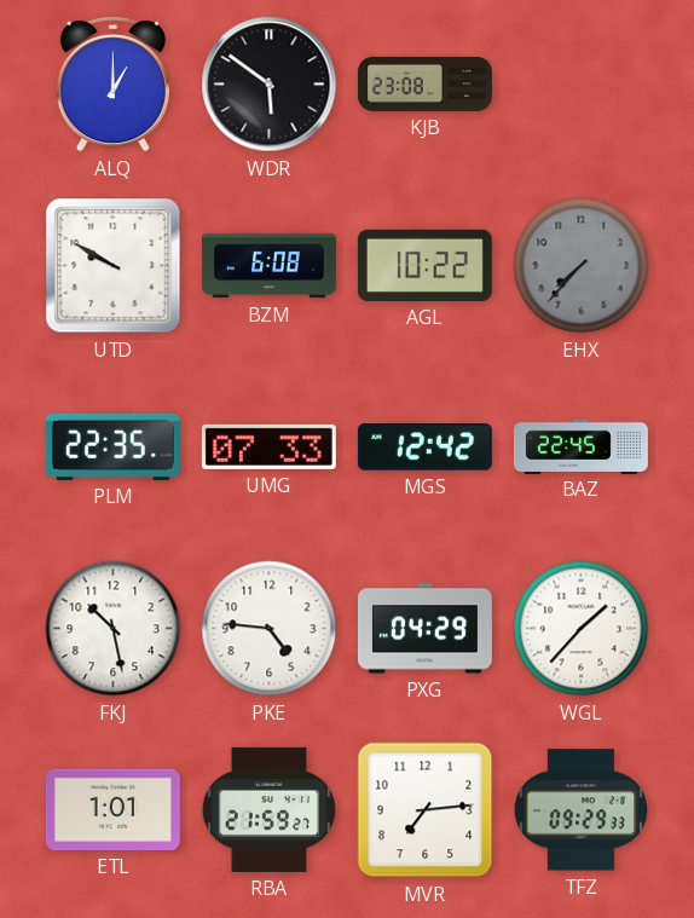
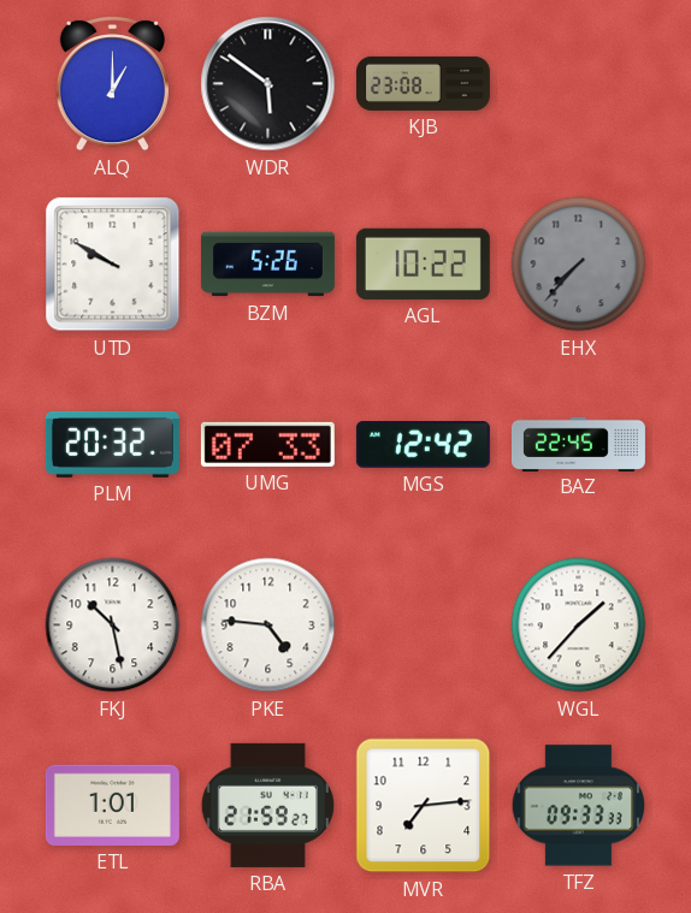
BZM: 6:08 -> 5:26 (267, 265)
PLM: 22:35 -> 20:32 (112, 444)
PXG: 04:29 -> none (424, 629)
TFZ: 09:29 -> 09:33 (579, 806)
